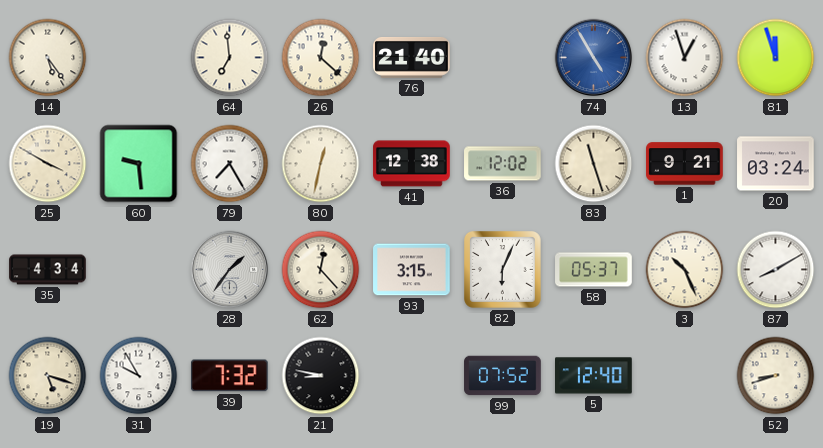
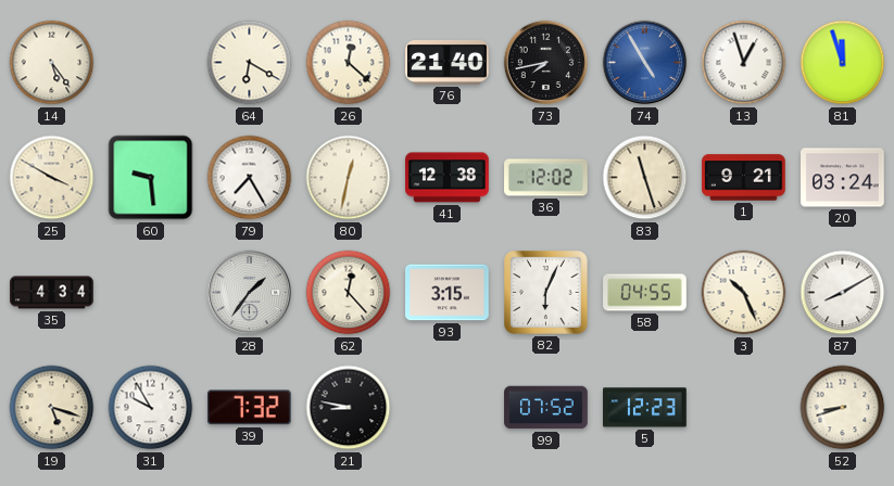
64: 6:59 -> 6:20 (250, 63)
73: none -> 7:43 (546, 63)
58: 05:37 -> 04:55 (645, 293)
5: 12:40 -> 12:23 (645, 408)
